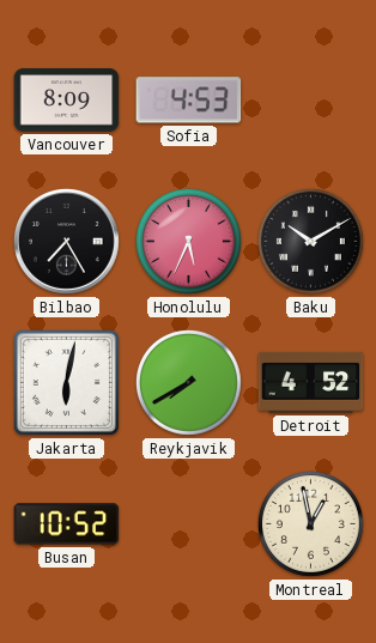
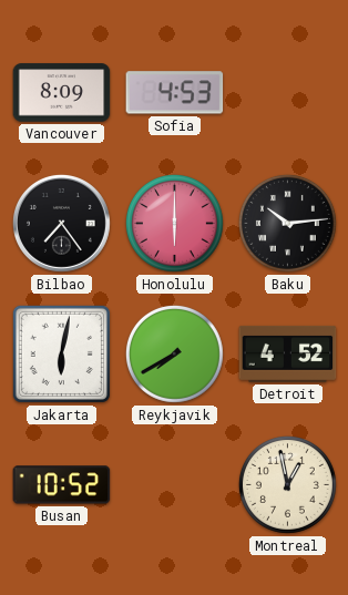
Bilbao: 7:25 -> 7:24 (61, 223)
Honolulu: 5:34 -> 6:00 (174, 223)
Baku: 10:10 -> 10:14 (287, 223)
